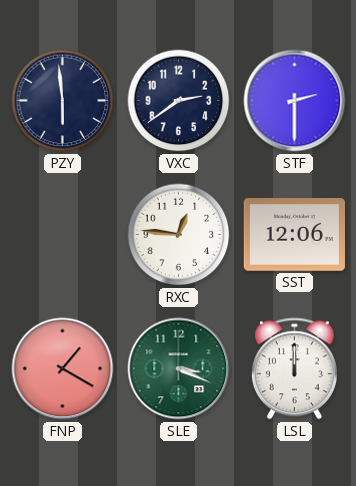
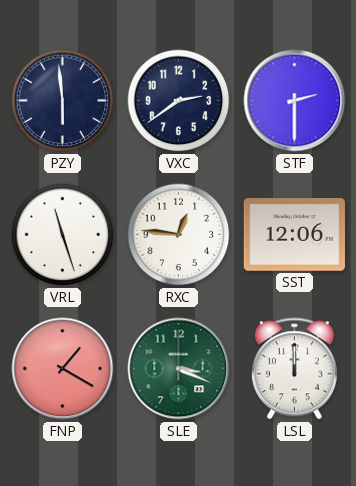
VRL: none -> 11:27 (63, 235)
